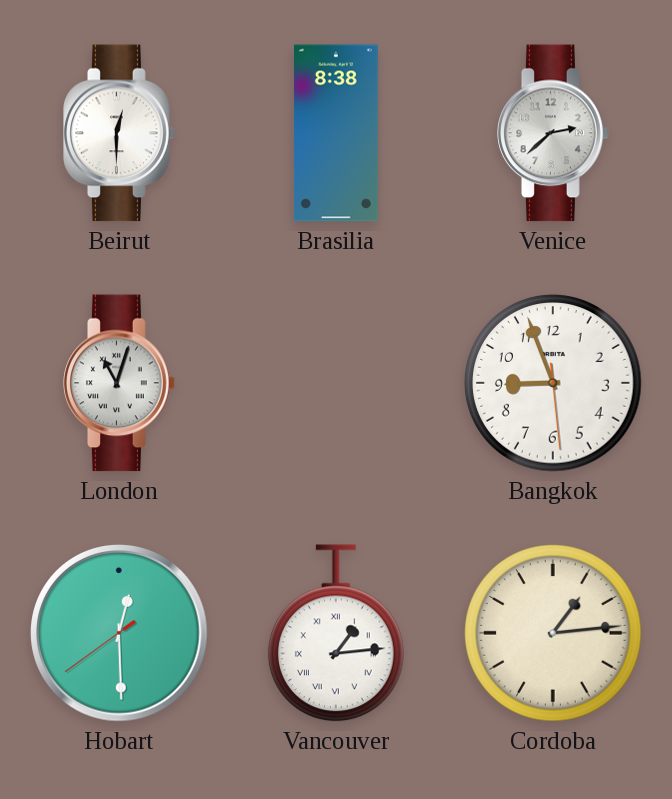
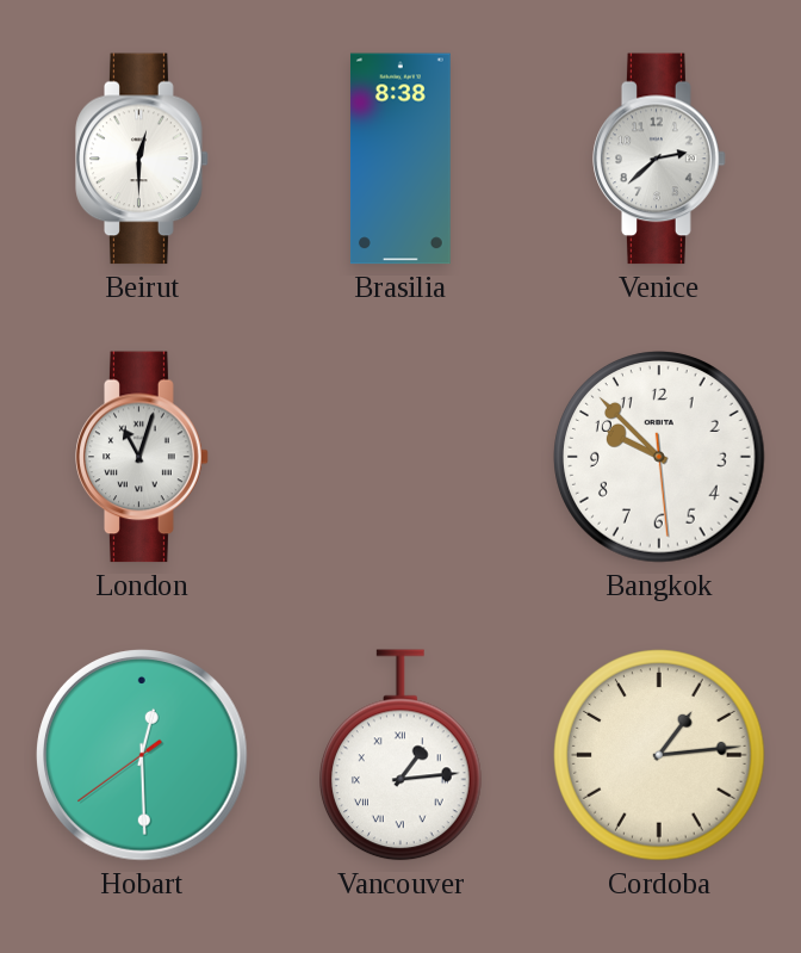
Bangkok: 8:56 -> 9:52 (659, 457)
